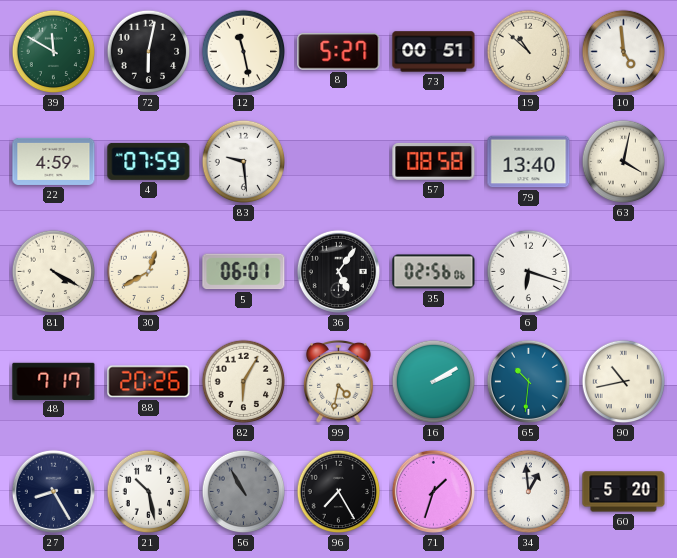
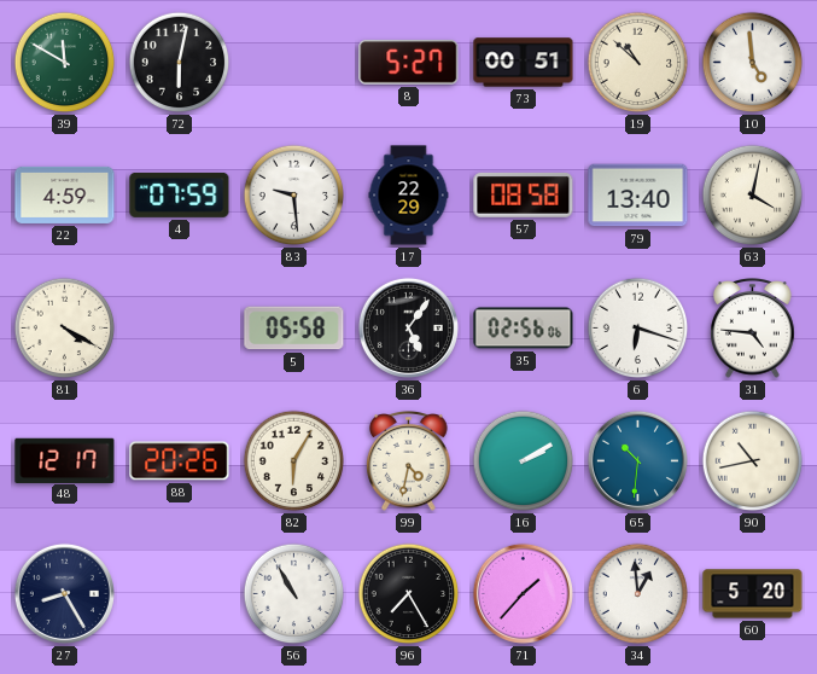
12: 11:28 -> none (244, 52)
17: none -> 22:29 (409, 196)
30: 12:40 -> none (149, 272)
5: 06:01 -> 05:58 (294, 329)
31: none -> 4:46 (753, 329)
48: 7:17 -> 12:17 (65, 460)
21: 10:28 -> none (149, 492)
56 dial: grey -> white (294, 594)
71: 1:33 -> 1:37 (523, 593)
